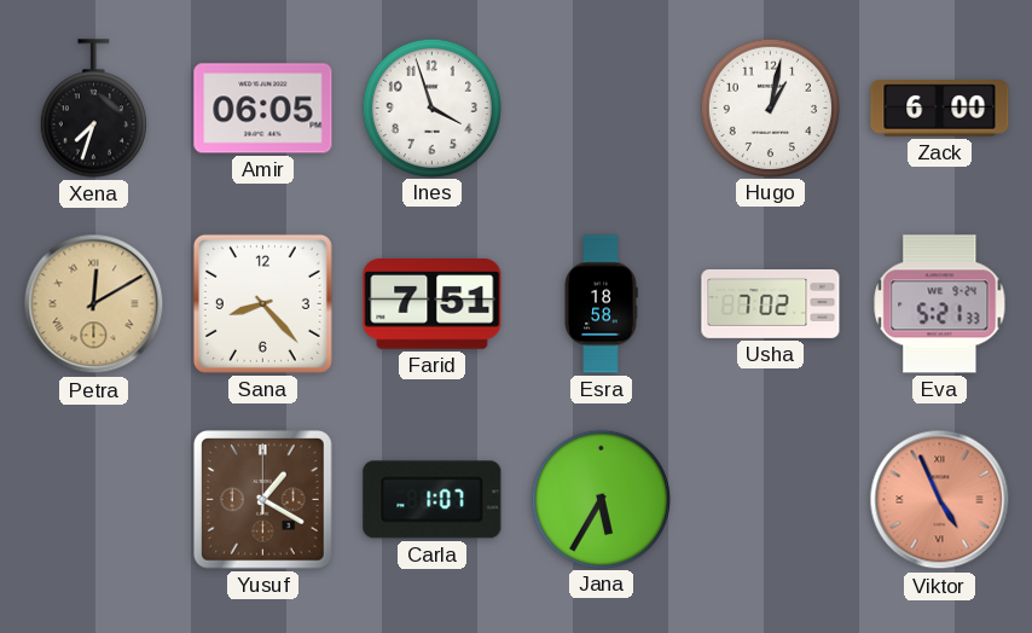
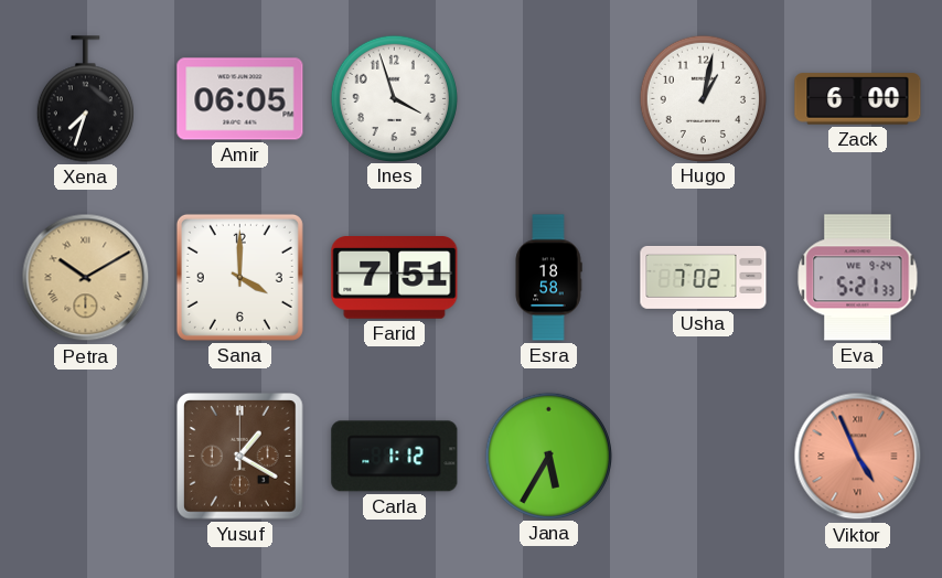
Petra: 12:10 -> 10:10 (86, 278)
Sana: 8:23 -> 4:00 (239, 277)
Carla: 1:07 -> 1:12 (395, 457)
